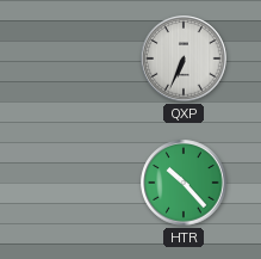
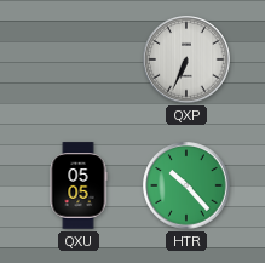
QXU: none -> 05:05 (79, 185)
